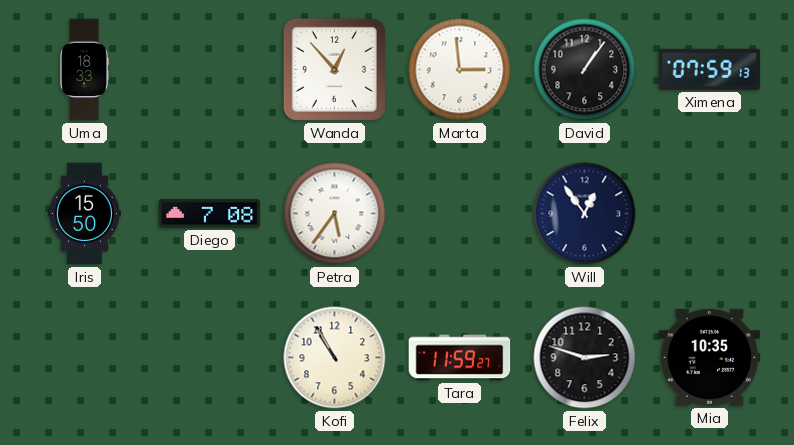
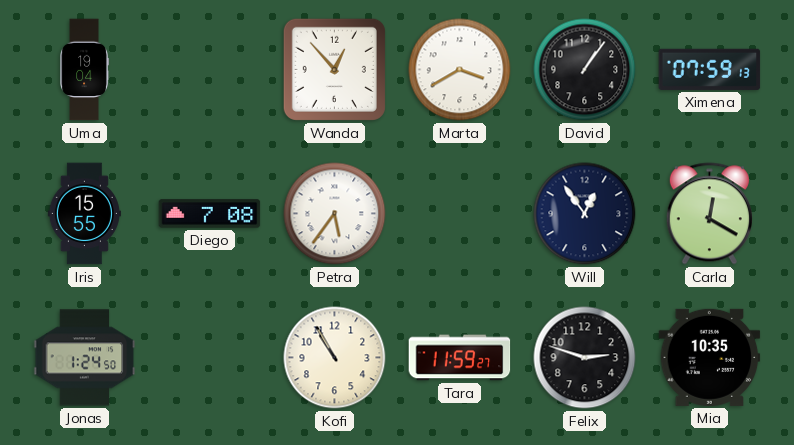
Uma: 18:33 -> 19:04 (84, 70)
Marta: 2:59 -> 3:40 (460, 70)
Iris: 15:50 -> 15:55 (84, 214)
Carla: none -> 12:20 (709, 214)
Jonas: none -> 1:24 (85, 358)
